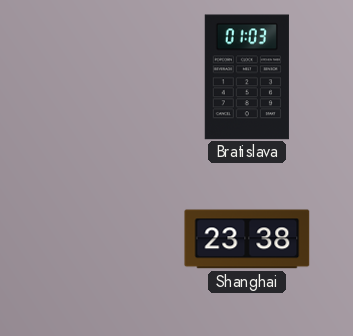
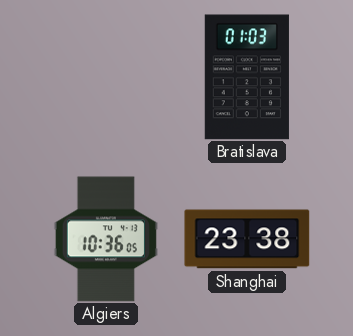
Algiers: none -> 10:36 (106, 239)
